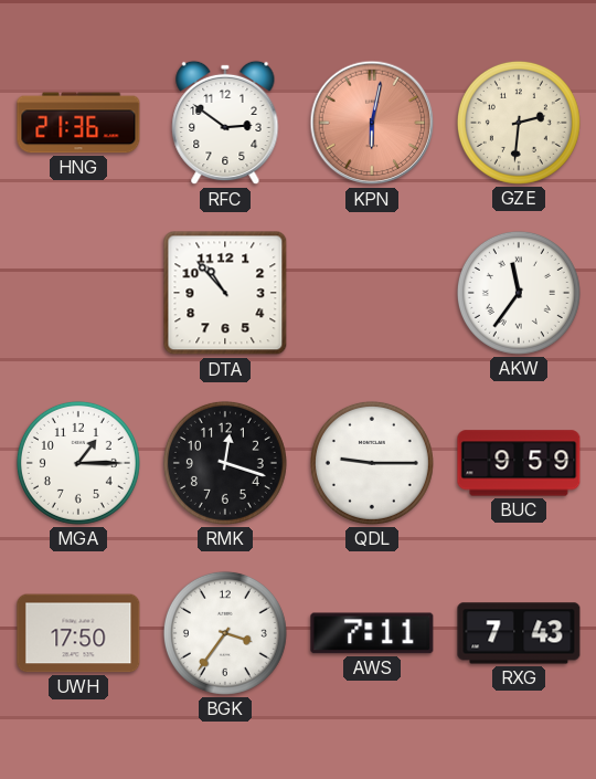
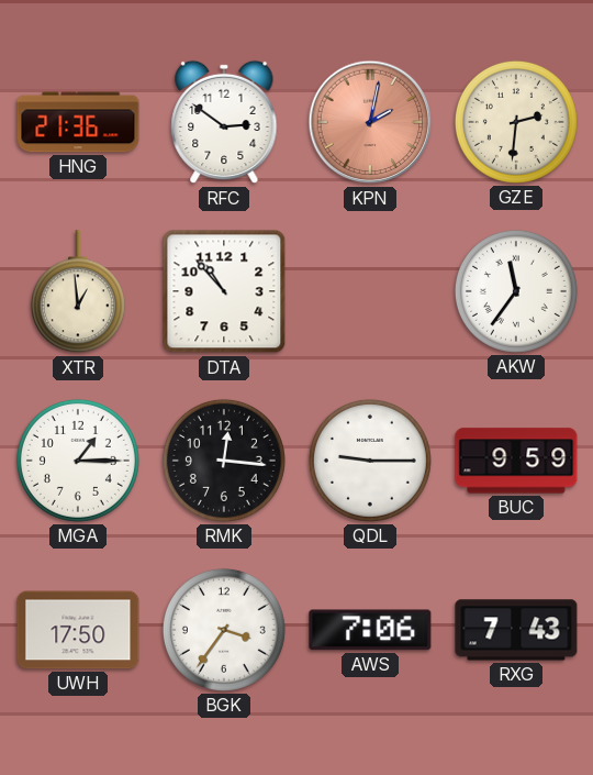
KPN: 6:02 -> 2:02 (370, 122)
XTR: none -> 12:59 (78, 292)
RMK: 12:18 -> 12:16 (224, 461)
AWS: 7:11 -> 7:06 (370, 630)
